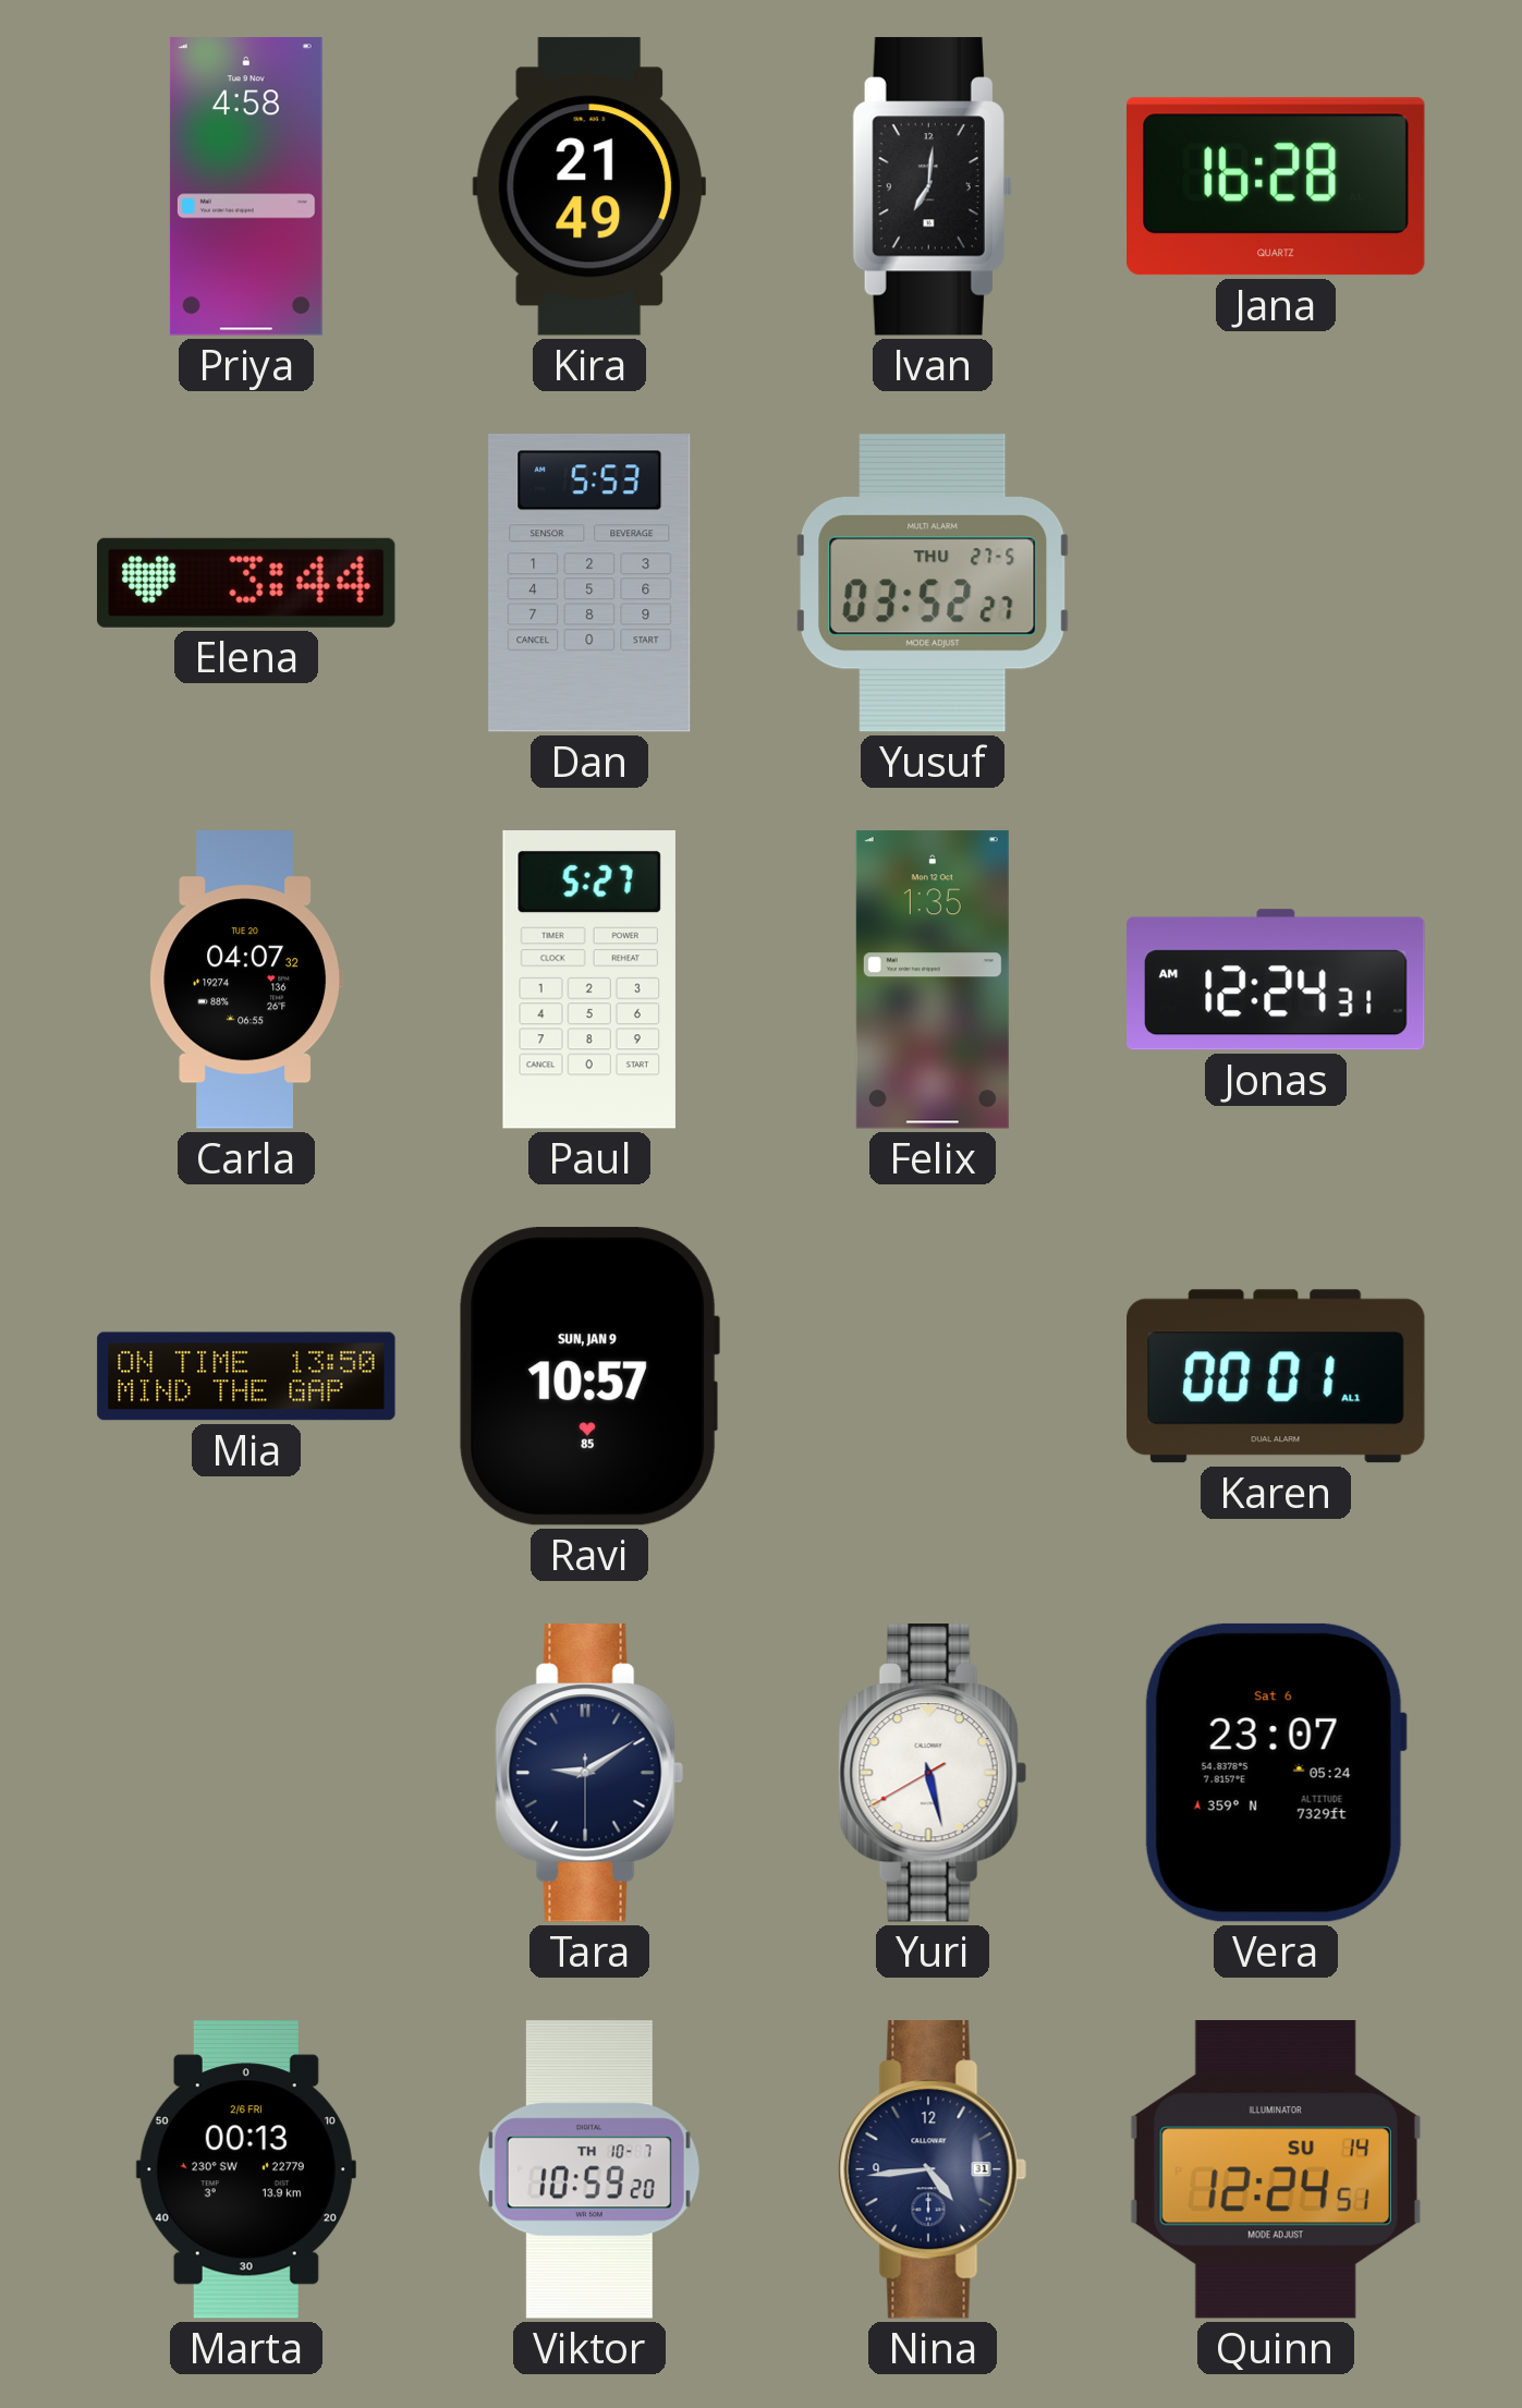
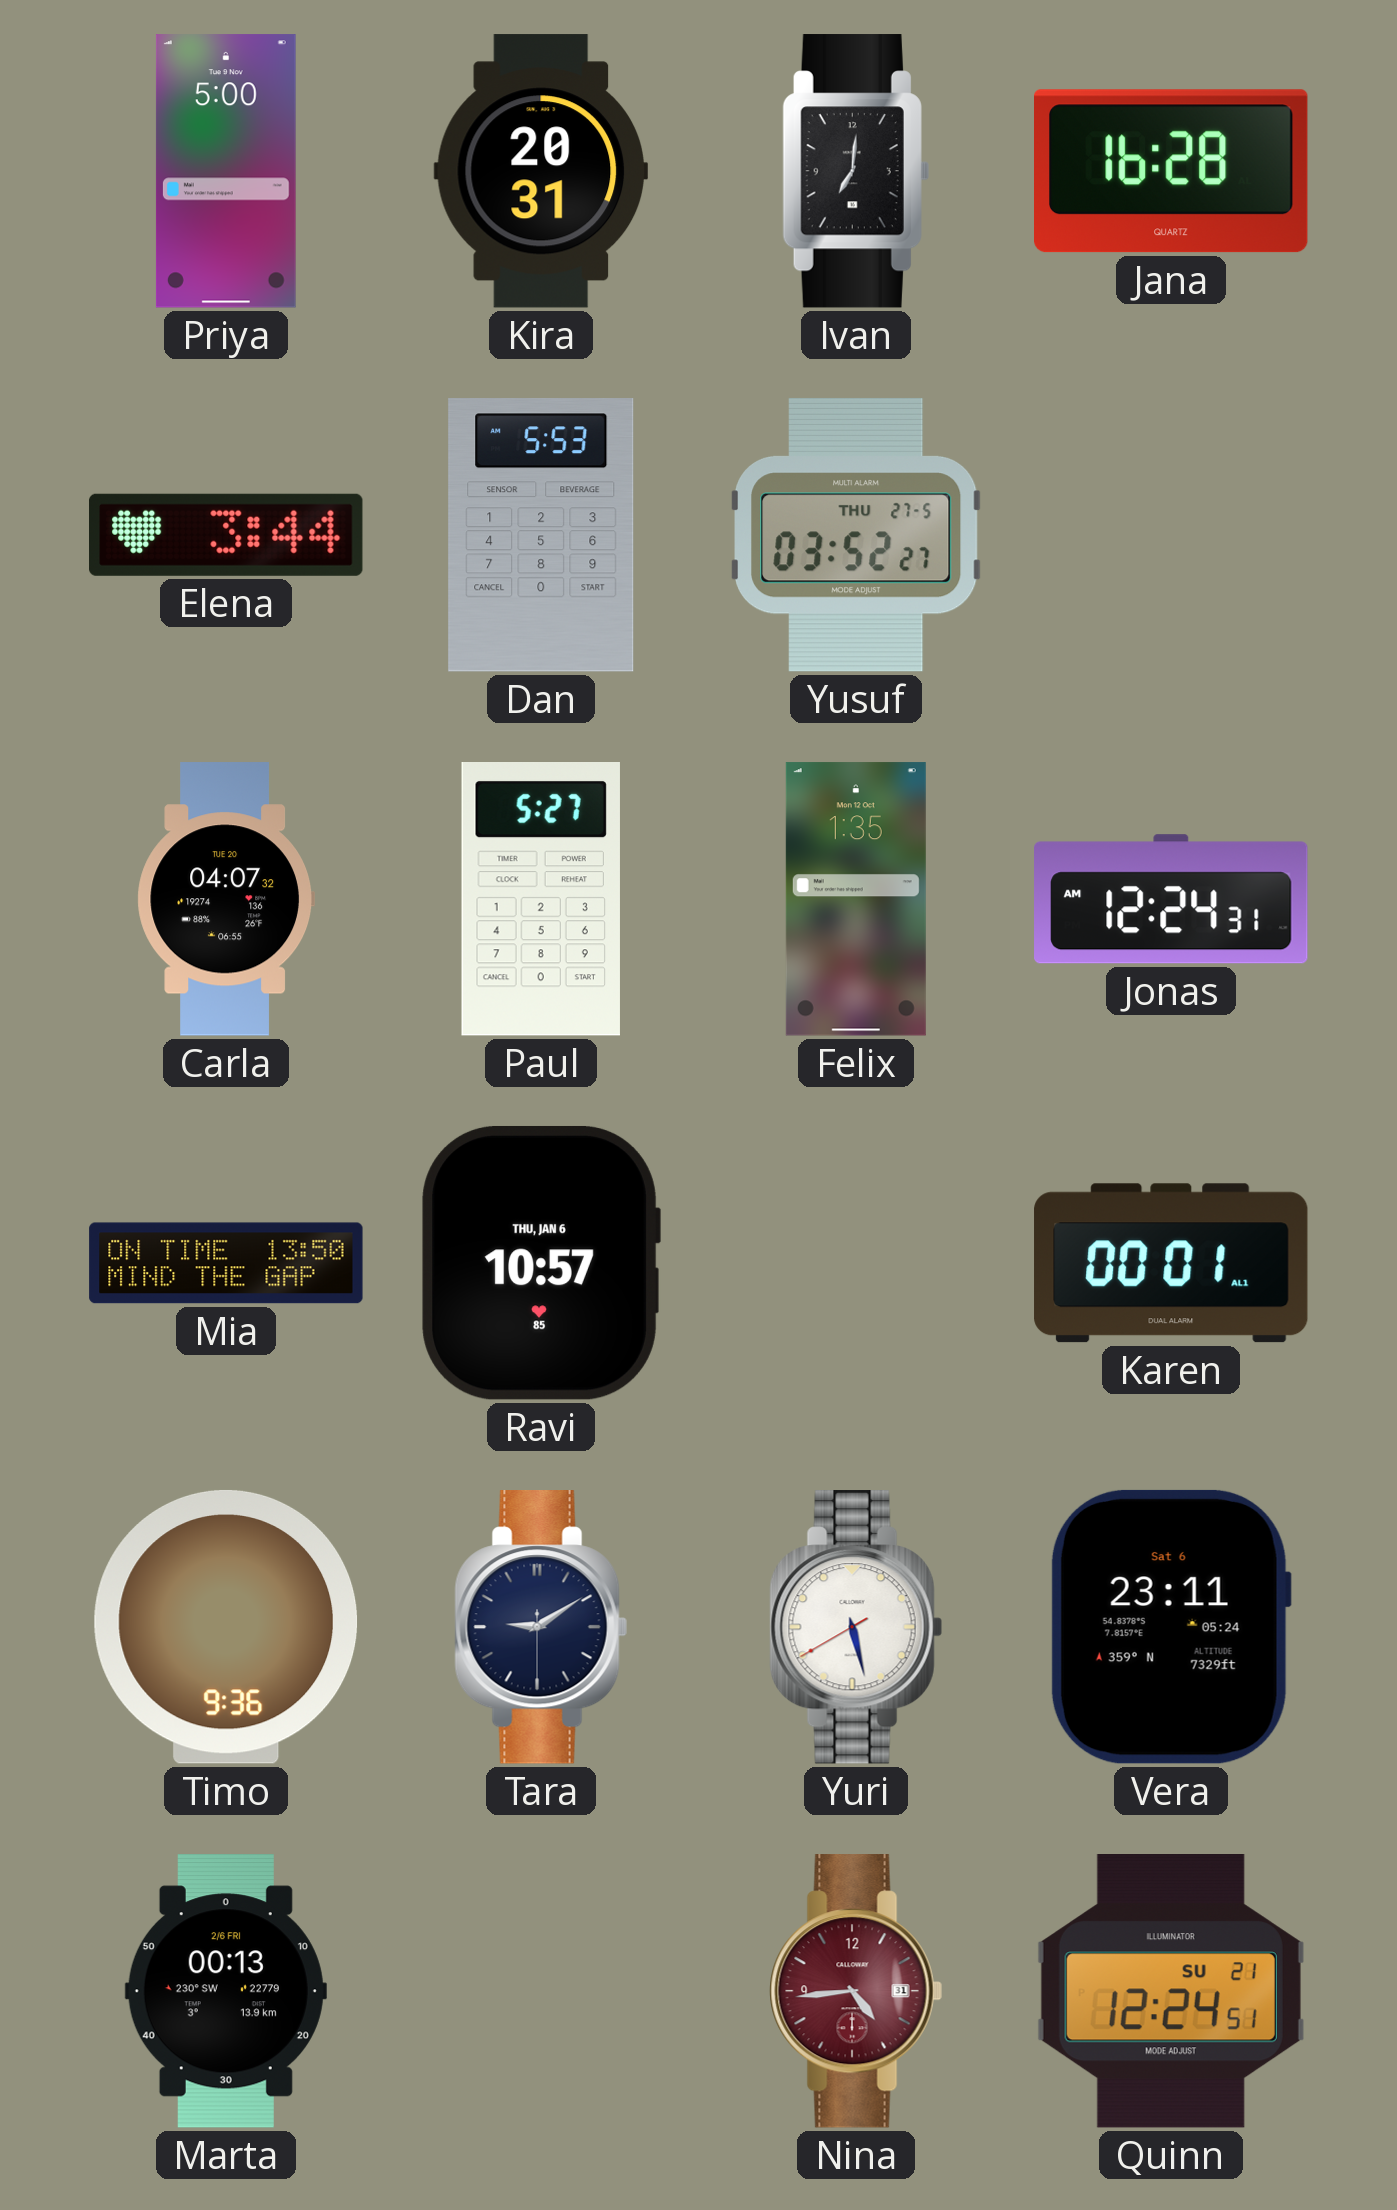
Priya: 4:58 -> 5:00 (226, 171)
Kira: 21:49 -> 20:31 (540, 171)
Ravi date: SUN, JAN 9 -> THU, JAN 6 (541, 1263)
Timo: none -> 9:36 (226, 1627)
Vera: 23:07 -> 23:11 (1170, 1627)
Viktor: 10:59 -> none (589, 2169)
Nina dial: navy -> burgundy (856, 1991)
Quinn date: SU 14 -> SU 21 (1171, 1992)
